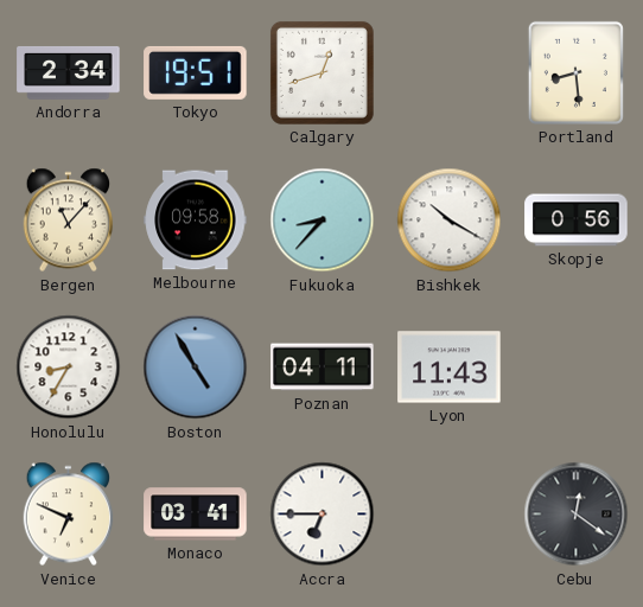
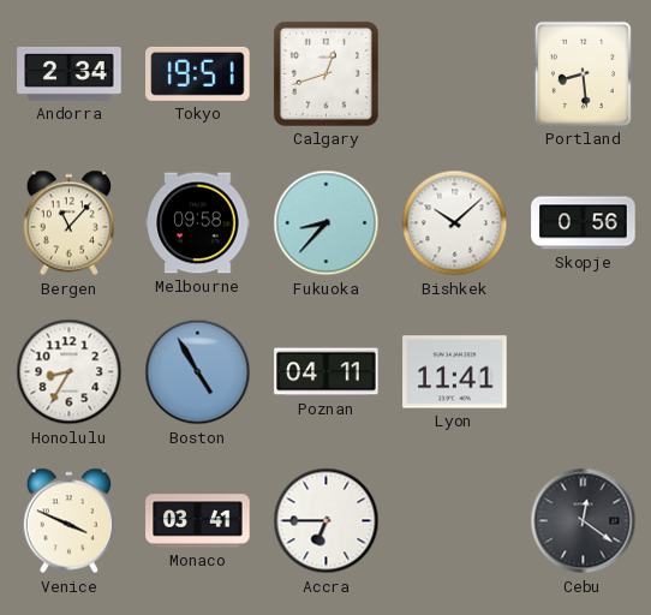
Bishkek: 10:20 -> 10:08 (455, 223)
Lyon: 11:43 -> 11:41 (455, 372)
Venice: 6:49 -> 3:49 (70, 521)
